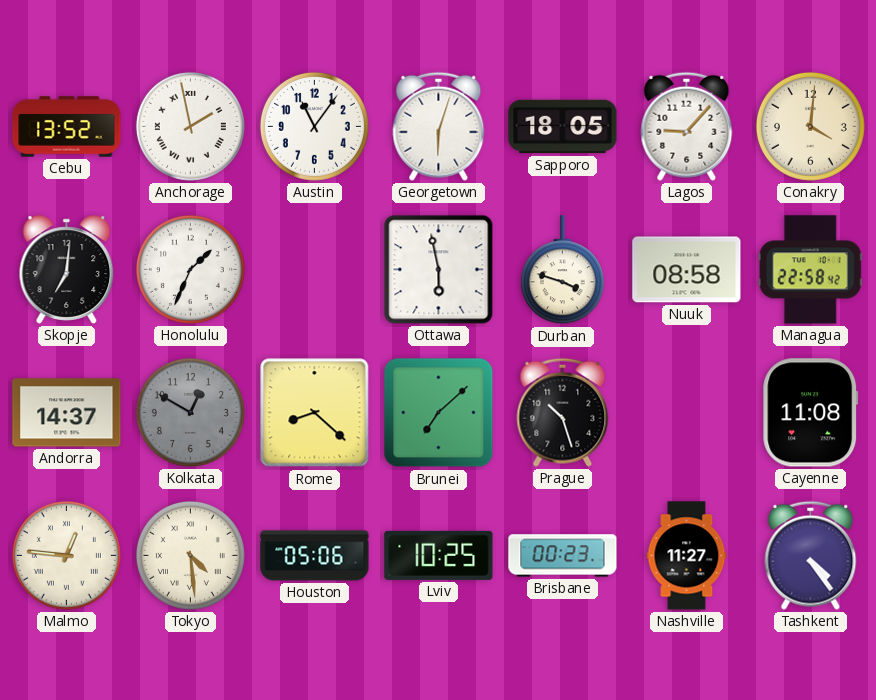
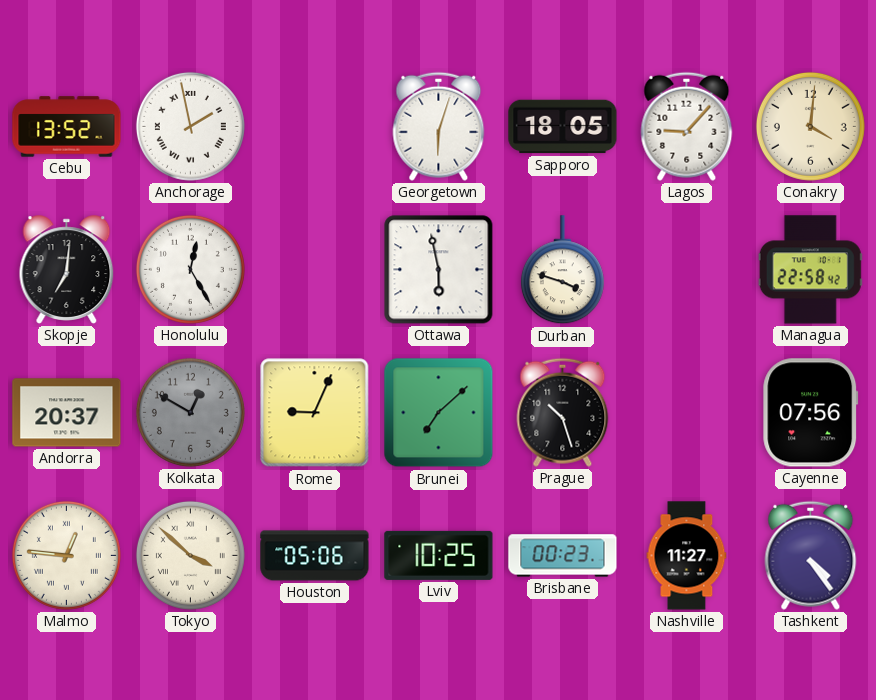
Austin: 11:06 -> none (314, 126)
Honolulu: 1:34 -> 12:25 (190, 269)
Nuuk: 08:58 -> none (687, 270)
Andorra: 14:37 -> 20:37 (67, 413)
Rome: 8:22 -> 9:04 (315, 413)
Cayenne: 11:08 -> 07:56 (811, 413)
Tokyo: 4:29 -> 3:52 (190, 555)
